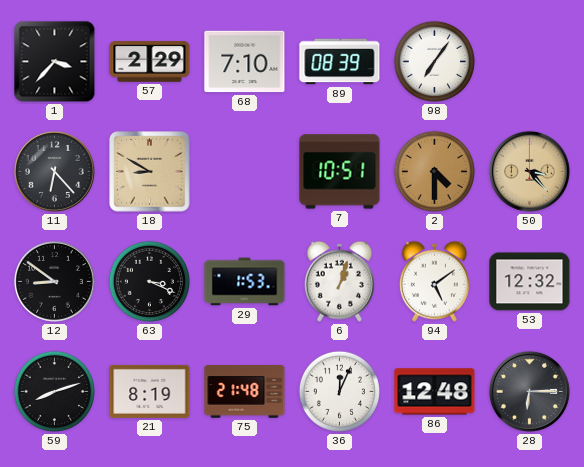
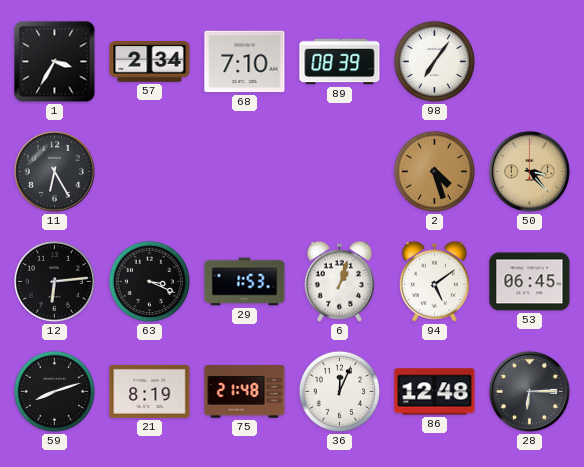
1: 3:37 -> 3:35 (55, 62)
57: 2:29 -> 2:34 (150, 62)
11: 6:23 -> 6:25 (54, 171)
18: 8:50 -> none (150, 172)
7: 10:51 -> none (340, 172)
2: 4:30 -> 4:27 (434, 171)
12: 8:51 -> 6:14 (54, 281)
53: 12:32 -> 06:45 (530, 282)
